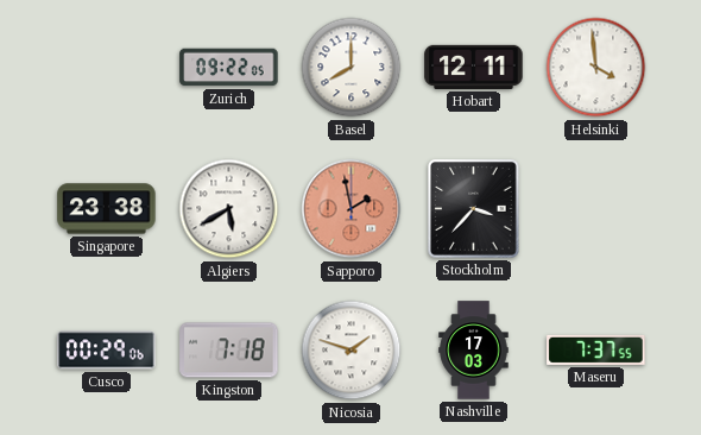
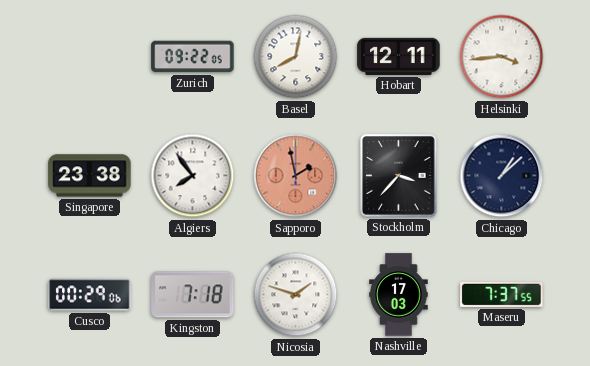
Basel: 8:00 -> 8:02 (296, 57)
Helsinki: 3:59 -> 3:44 (502, 57)
Algiers: 5:40 -> 7:54 (193, 176)
Chicago: none -> 1:08 (502, 176)
